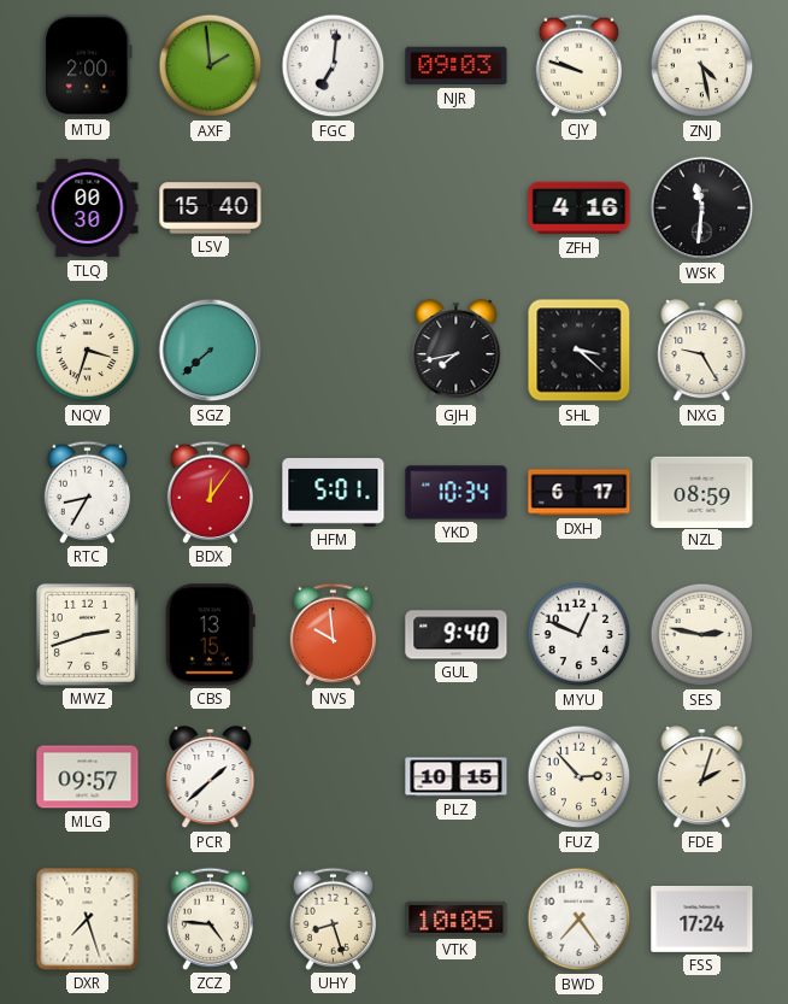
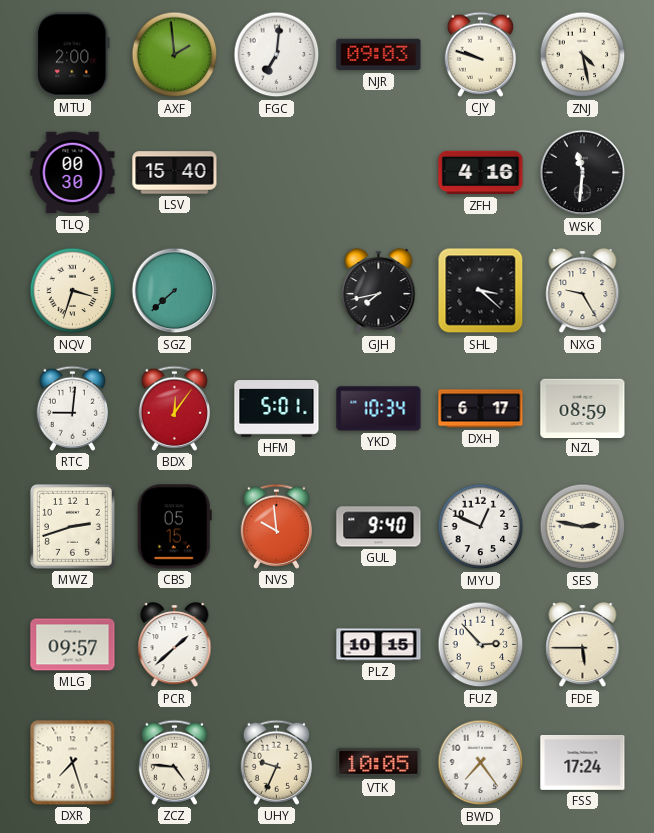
RTC: 8:35 -> 9:01 (72, 408)
CBS: 13:15 -> 05:15 (174, 527)
FDE: 2:03 -> 5:45 (583, 645)
UHY: 8:27 -> 9:34 (276, 762)
